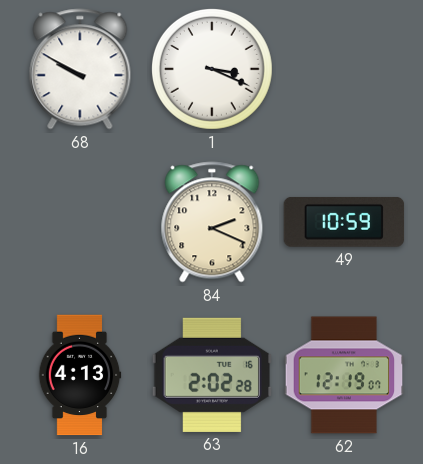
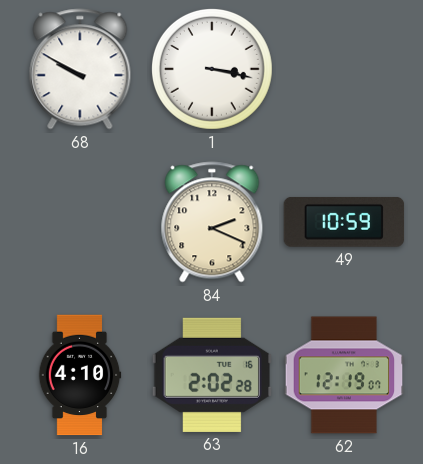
1: 3:19 -> 3:17 (212, 69)
16: 4:13 -> 4:10 (80, 375)
